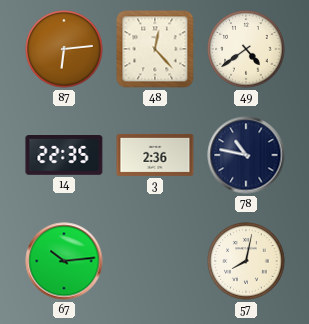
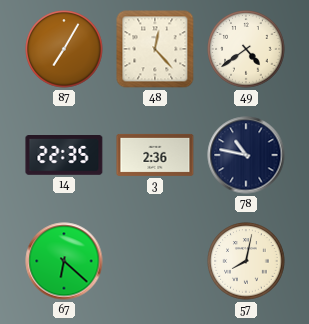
87: 6:14 -> 7:05 (64, 49)
67: 10:14 -> 6:22 (64, 261)
